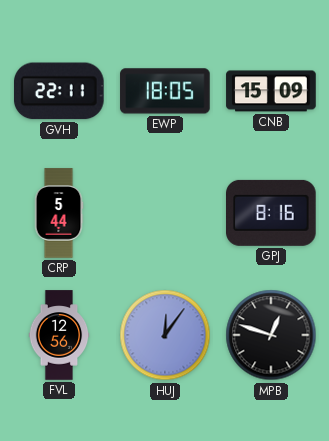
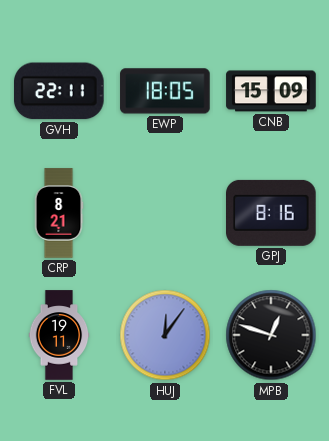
CRP: 5:44 -> 8:21 (59, 213)
FVL: 12:56 -> 19:11 (59, 335)
